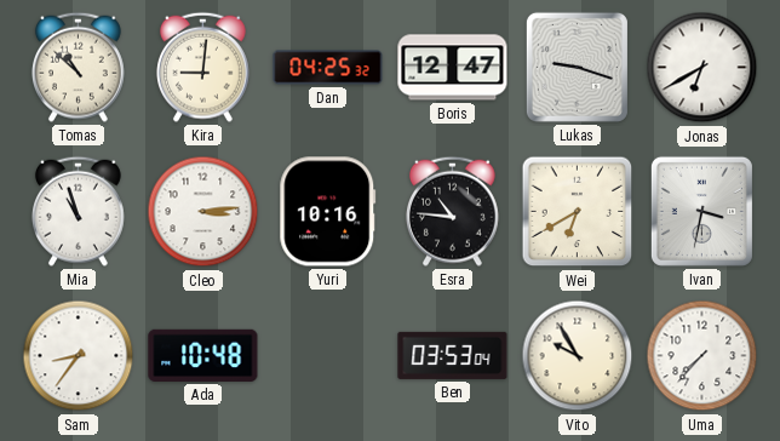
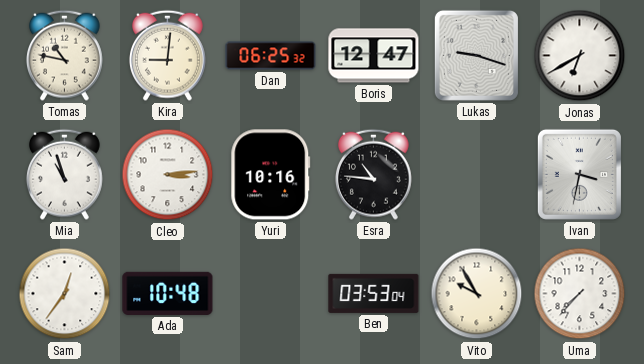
Tomas: 10:52 -> 10:47 (64, 55)
Dan: 04:25 -> 06:25 (271, 56)
Wei: 6:40 -> none (578, 212)
Sam: 8:36 -> 12:36 (65, 294)
